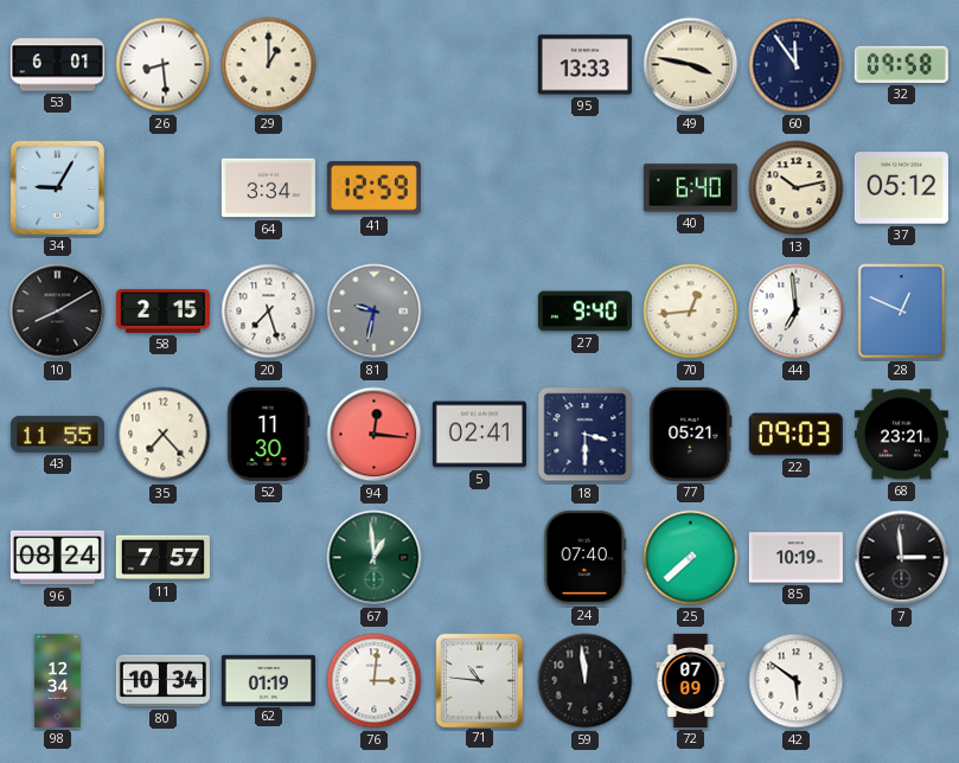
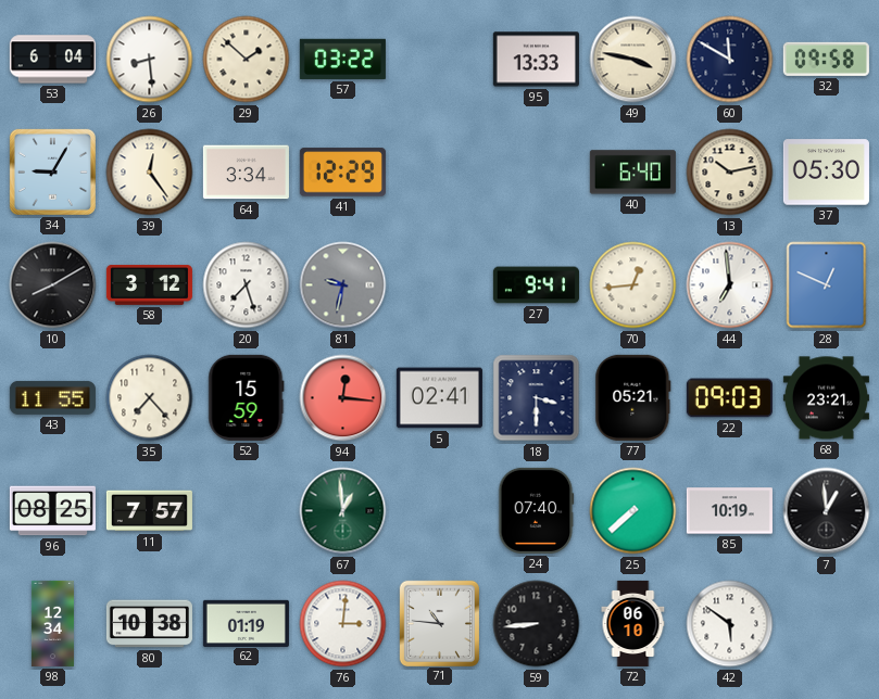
53: 6:01 -> 6:04 (52, 60)
29: 1:00 -> 1:52 (247, 60)
57: none -> 03:22 (342, 59)
60: 11:54 -> 11:50 (730, 60)
39: none -> 12:24 (150, 173)
41: 12:59 -> 12:29 (342, 173)
37: 05:12 -> 05:30 (826, 173)
58: 2:15 -> 3:12 (149, 285)
27: 9:40 -> 9:41 (536, 285)
52: 11:30 -> 15:59 (247, 397)
96: 08:24 -> 08:25 (52, 511)
7: 2:59 -> 12:59 (827, 511)
80: 10:34 -> 10:38 (149, 624)
59: 11:59 -> 8:44 (537, 624)
72: 07:09 -> 06:10 (633, 623)
